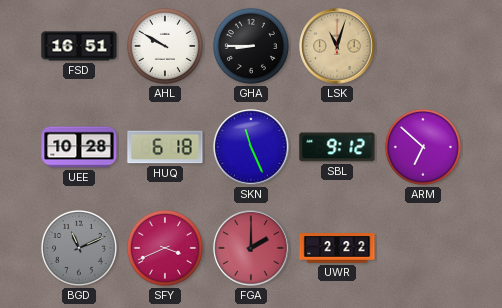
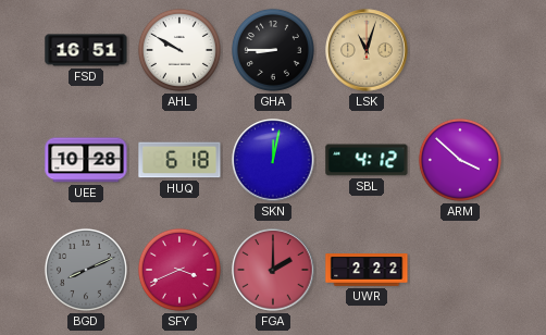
SKN: 11:26 -> 12:02 (273, 160)
SBL: 9:12 -> 4:12 (367, 160)
ARM: 6:52 -> 3:52 (460, 160)
BGD: 11:11 -> 8:11 (86, 270)
